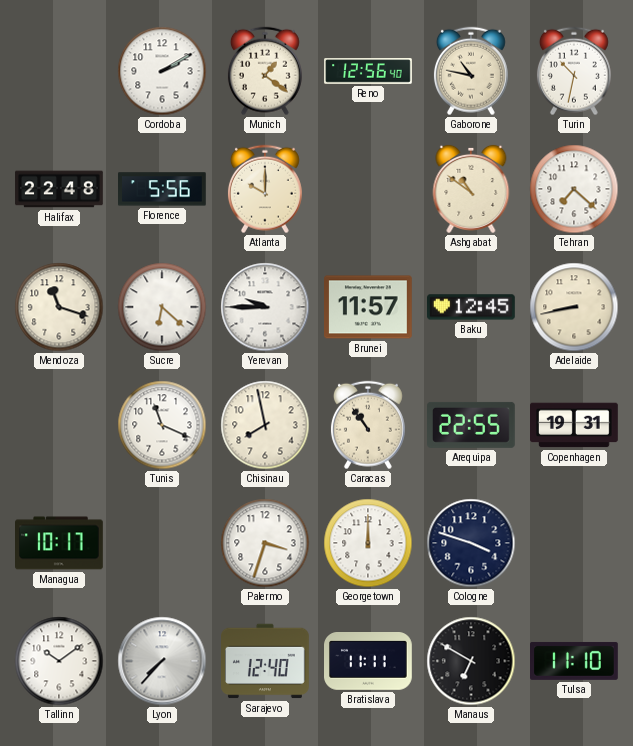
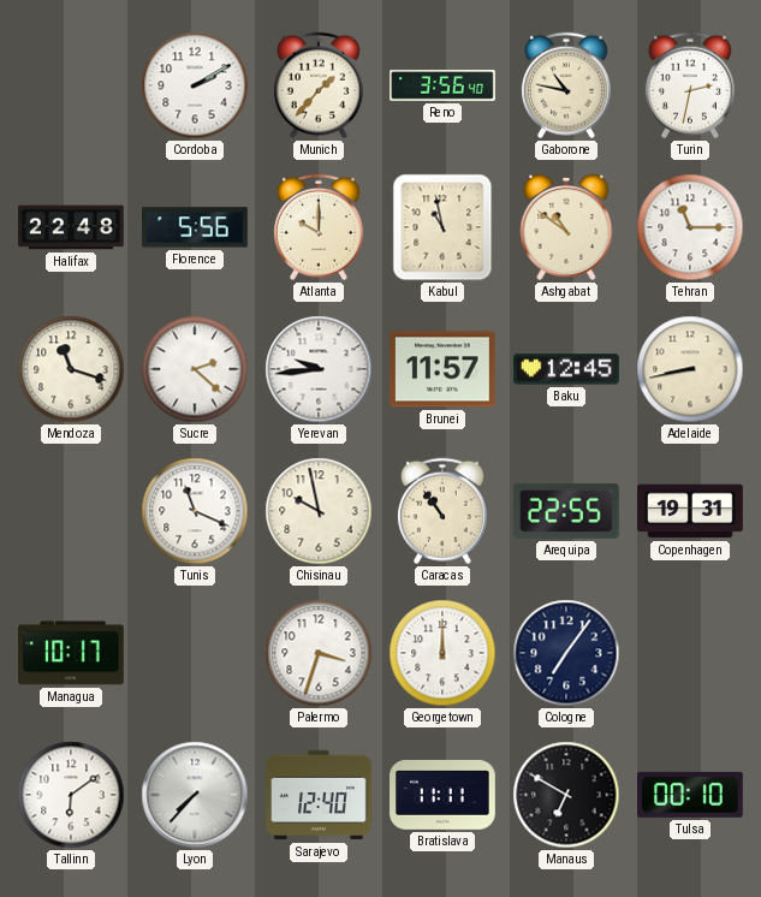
Munich: 1:21 -> 1:37 (319, 85)
Reno: 12:56 -> 3:56 (442, 85)
Turin: 10:32 -> 2:32 (690, 85)
Kabul: none -> 10:58 (442, 227)
Tehran: 7:22 -> 11:15 (690, 227)
Sucre: 6:22 -> 2:22 (195, 369)
Yerevan: 9:45 -> 9:44 (319, 369)
Chisinau: 7:58 -> 9:58 (319, 511)
Cologne: 3:48 -> 7:06 (566, 653)
Tallinn: 10:09 -> 6:09 (71, 795)
Tulsa: 11:10 -> 00:10 (691, 795)
